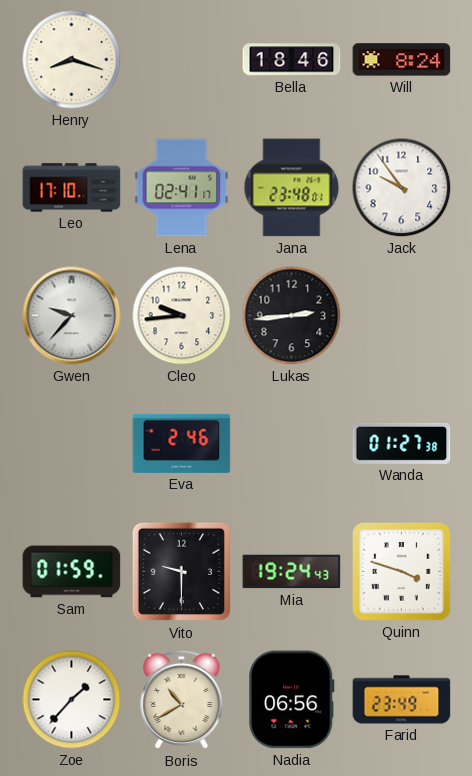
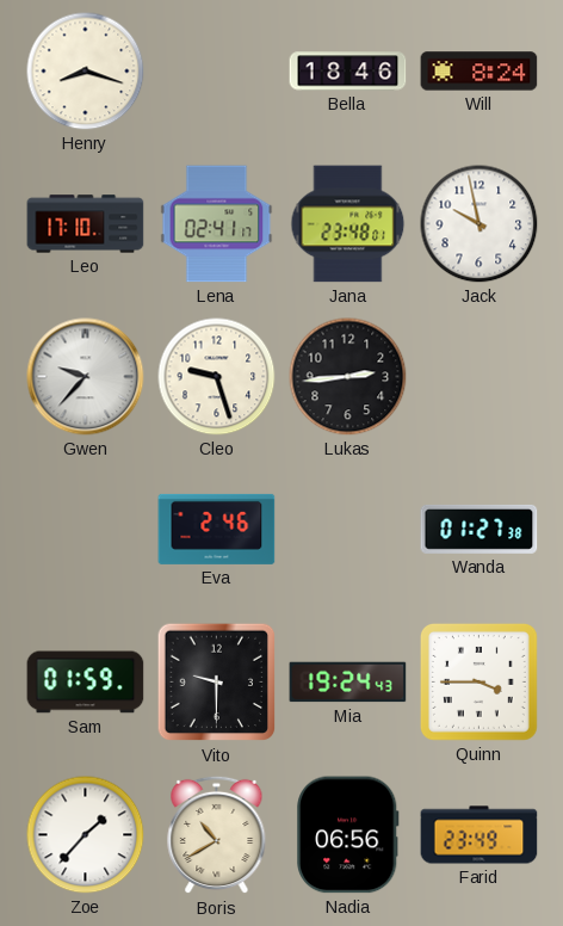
Jack: 9:54 -> 9:58 (480, 224)
Cleo: 9:44 -> 9:27 (217, 377)
Quinn: 3:48 -> 3:45 (478, 681)
